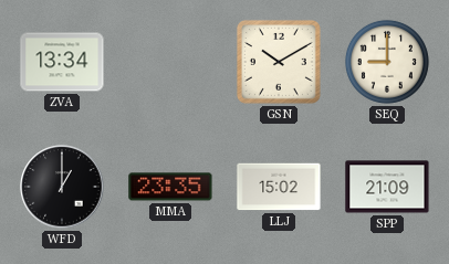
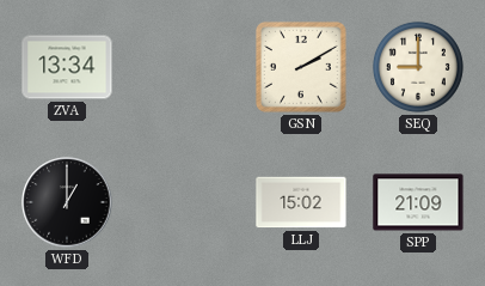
GSN: 10:10 -> 2:10 (301, 67)
MMA: 23:35 -> none (170, 187)
